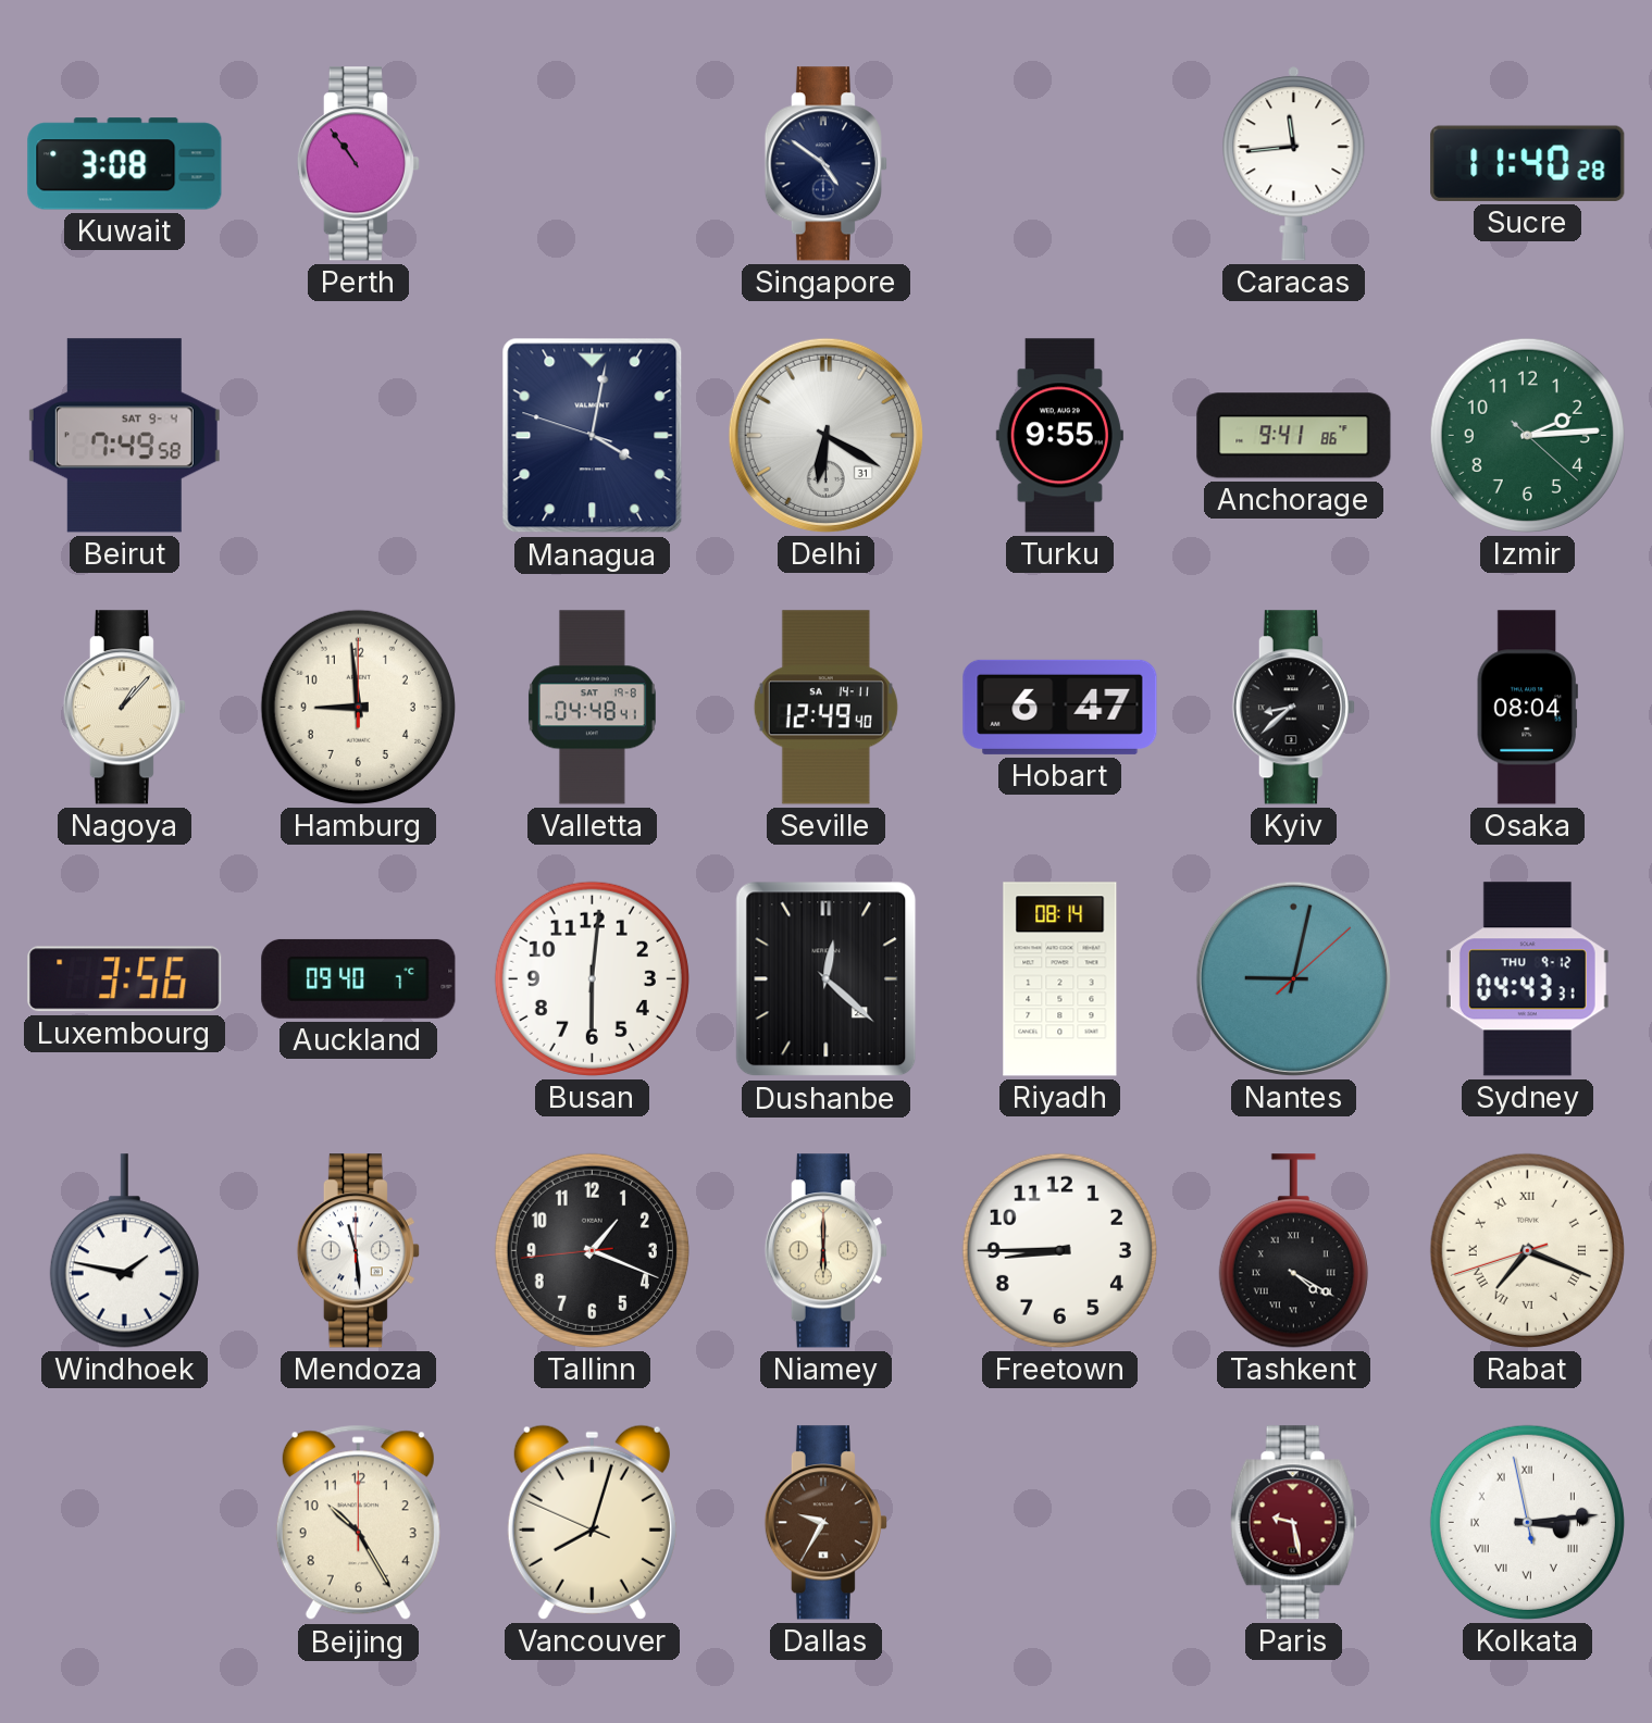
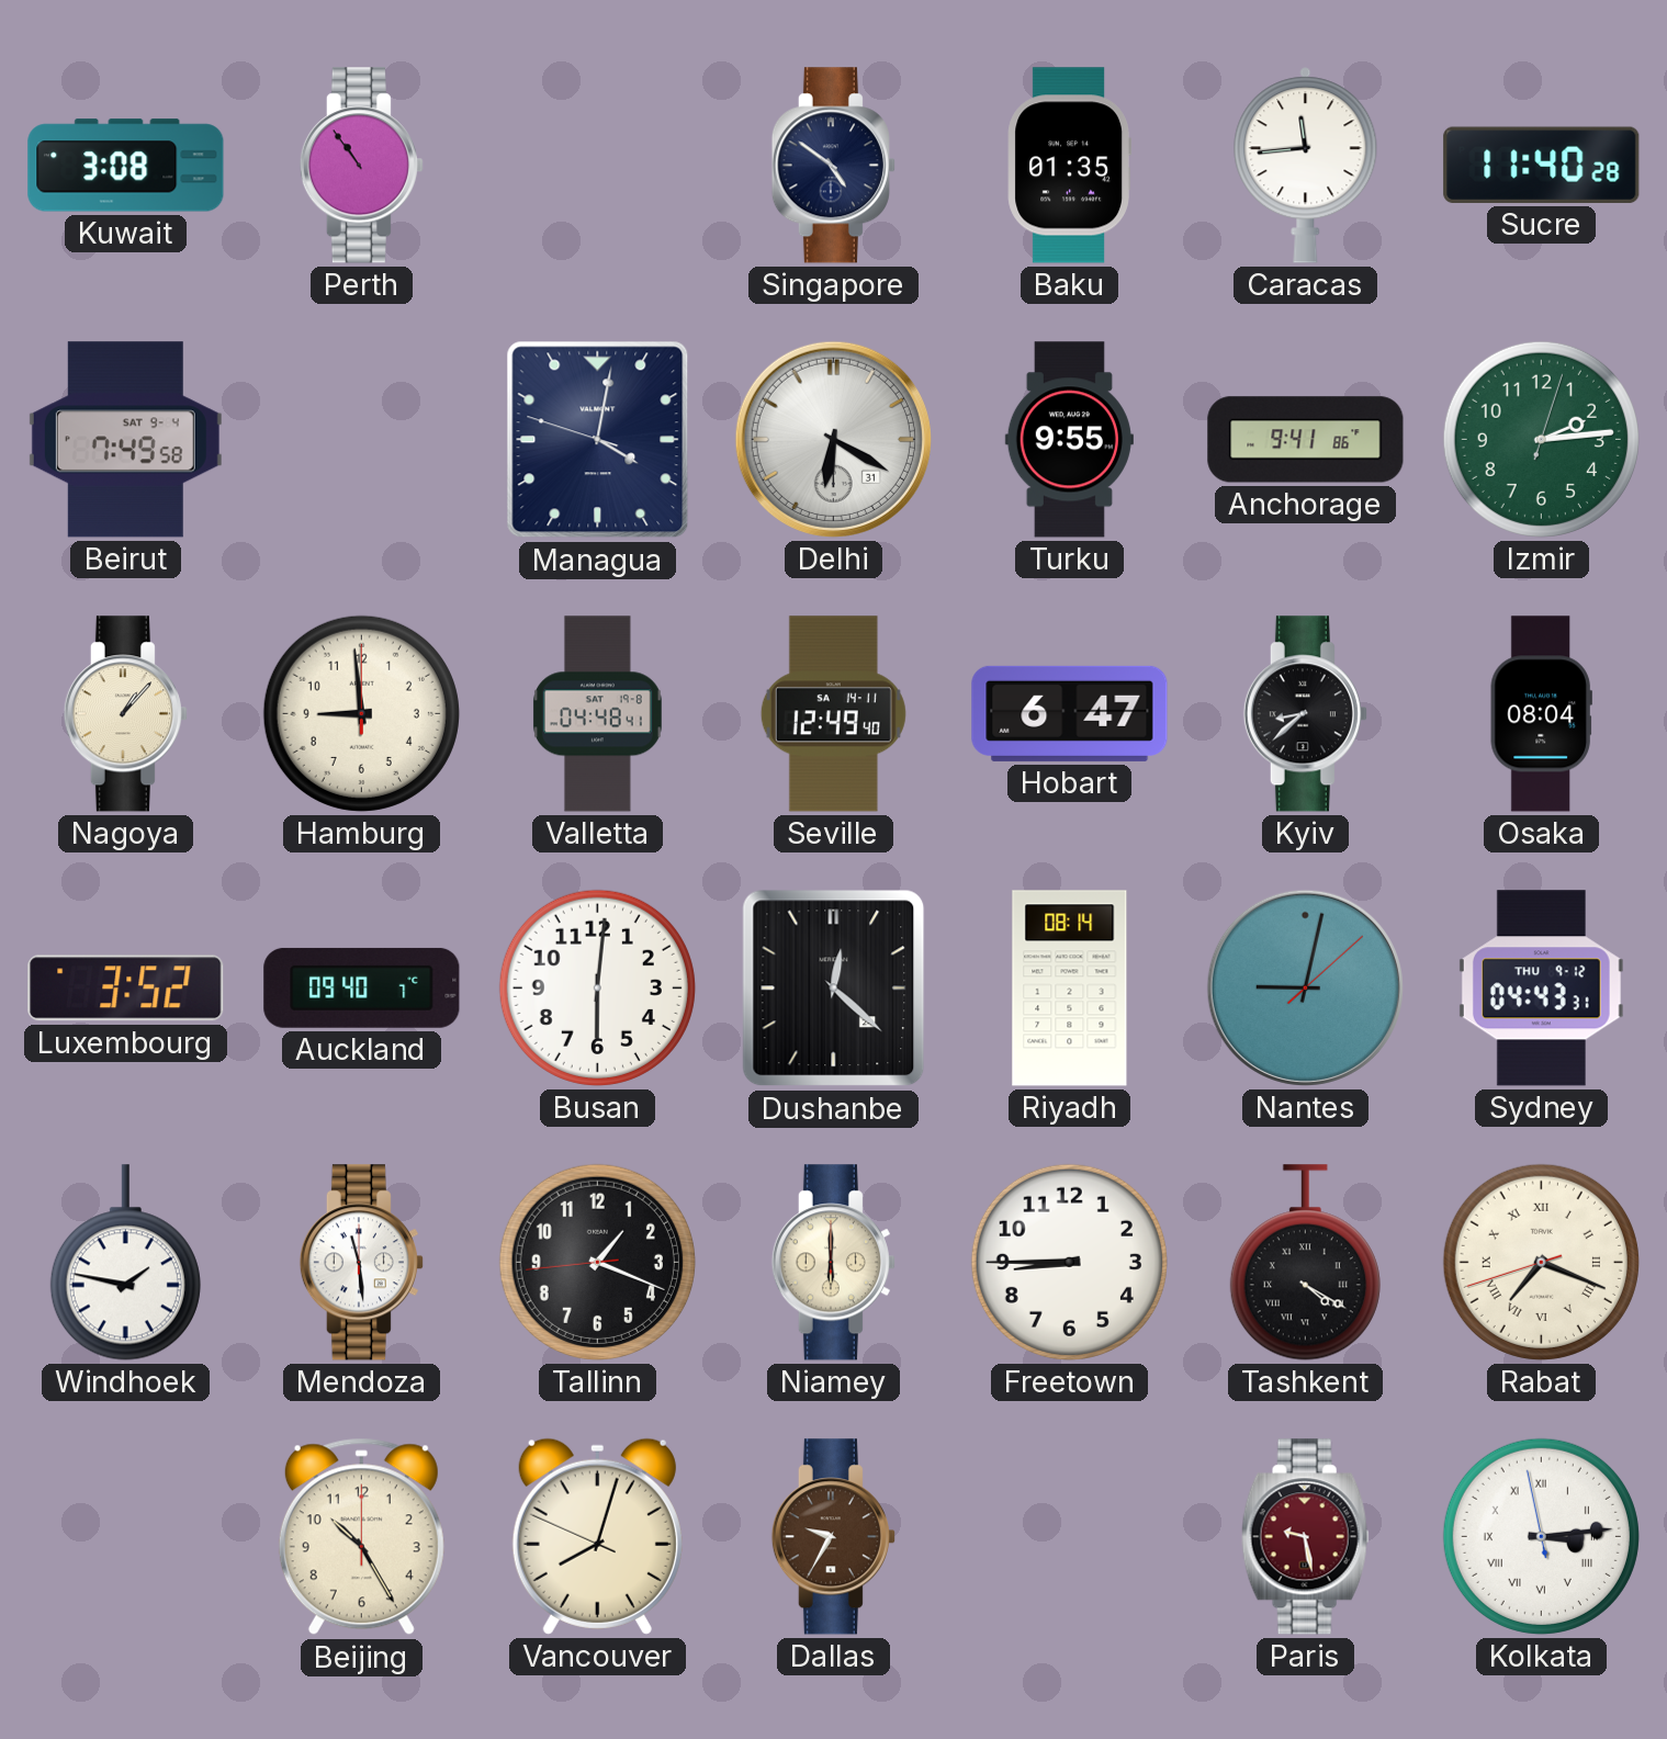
Baku: none -> 01:35 (1069, 166)
Izmir: 2:14:22 -> 2:14:03 (1541, 439)
Luxembourg: 3:56 -> 3:52 (126, 989)
